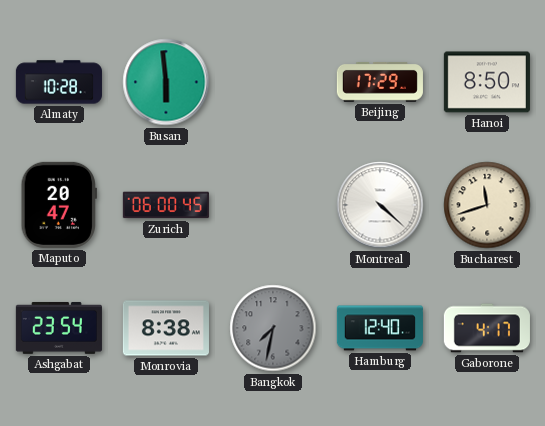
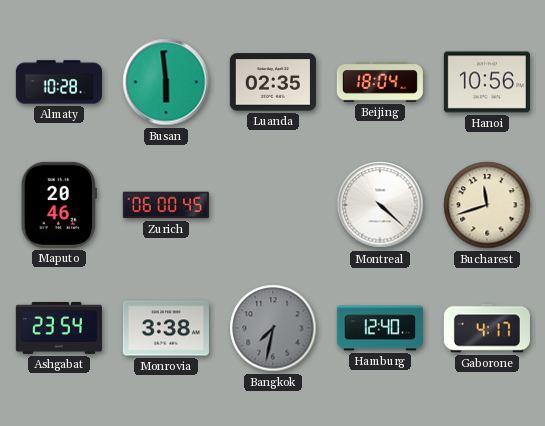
Luanda: none -> 02:35 (273, 82)
Beijing: 17:29 -> 18:04 (380, 82)
Hanoi: 8:50 -> 10:56 (487, 82)
Maputo: 20:47 -> 20:46 (58, 205)
Monrovia: 8:38 -> 3:38 (166, 328)
